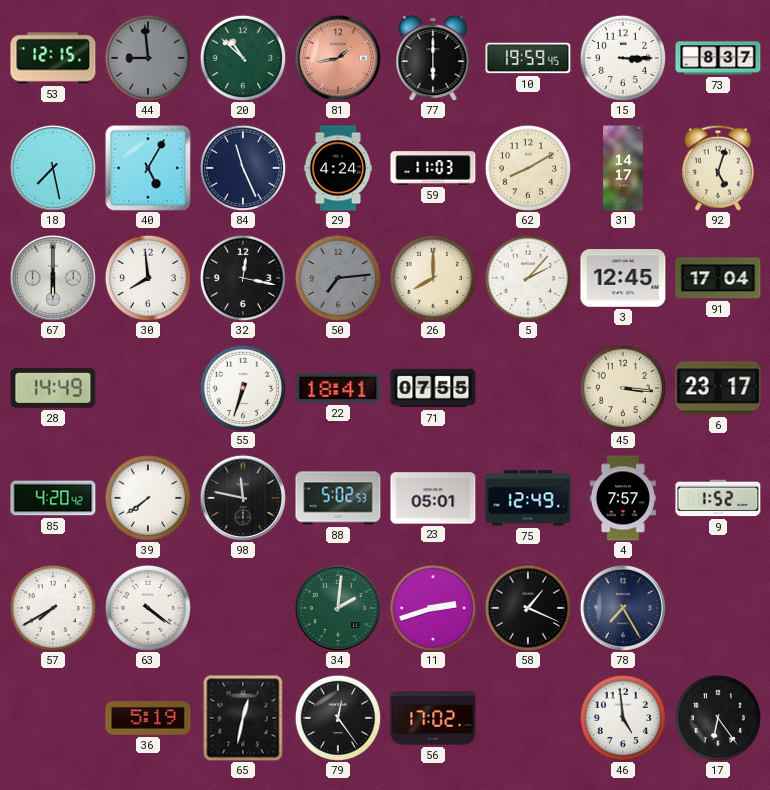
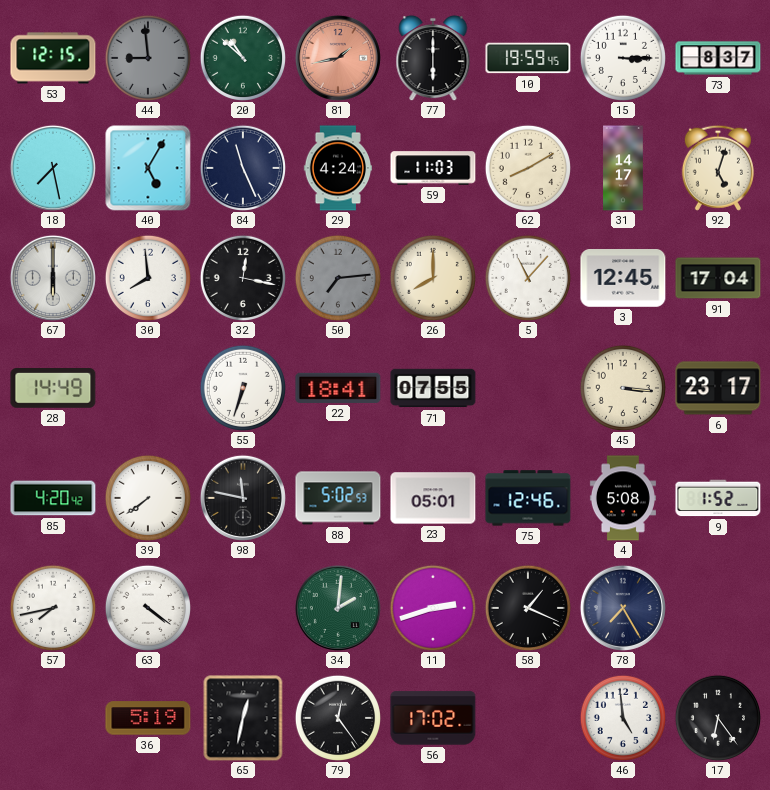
5: 2:07 -> 11:07 (527, 277)
75: 12:49 -> 12:46 (528, 498)
4: 7:57 -> 5:08 (623, 498)
57: 7:40 -> 7:43 (52, 607)
